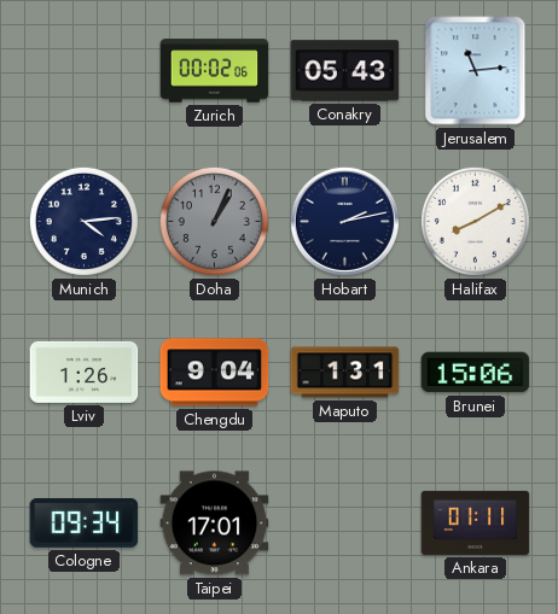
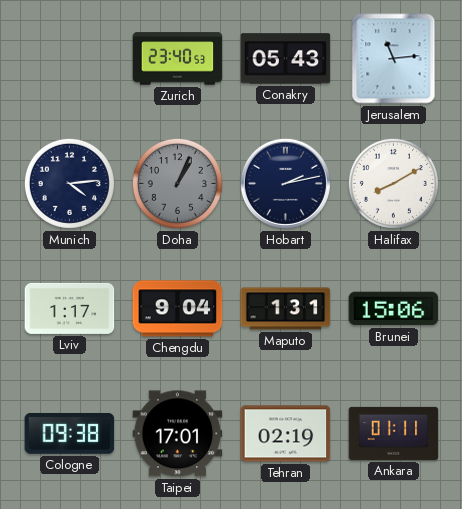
Zurich: 00:02 -> 23:40 (178, 59)
Lviv: 1:26 -> 1:17 (70, 308)
Cologne: 09:34 -> 09:38 (70, 433)
Tehran: none -> 02:19 (286, 434)
